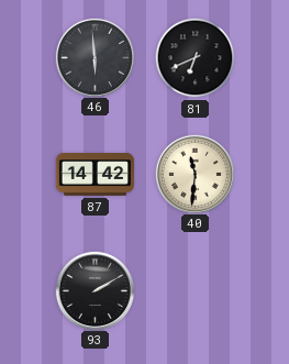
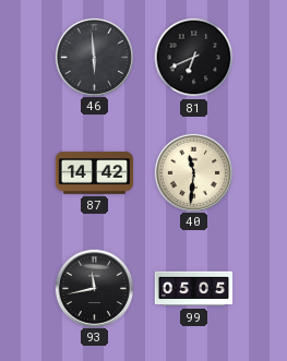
93: 2:10 -> 11:43 (94, 288)
99: none -> 05:05 (194, 289)
